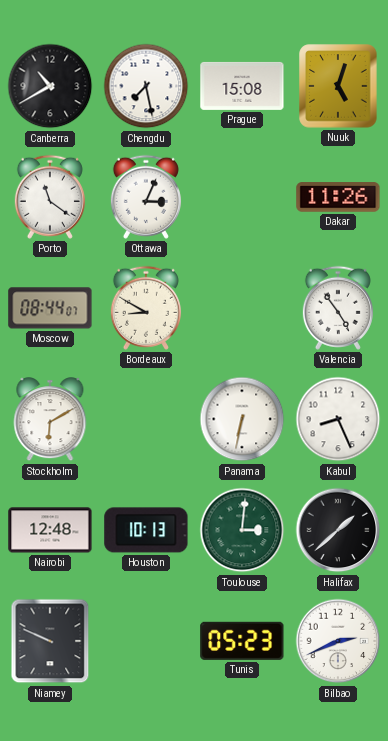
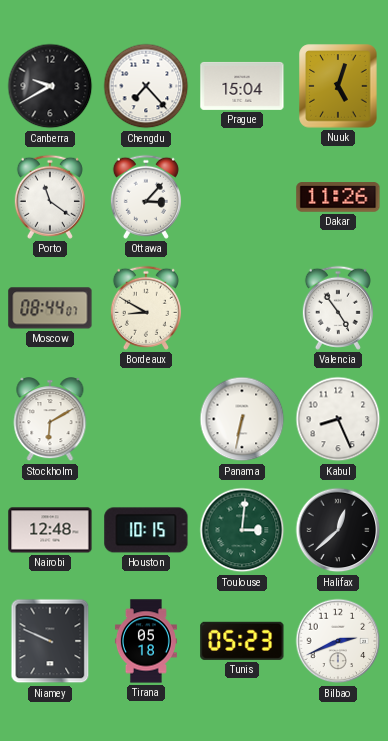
Canberra: 10:40 -> 9:40 (50, 86)
Chengdu: 7:28 -> 7:23 (146, 86)
Prague: 15:08 -> 15:04 (242, 86)
Ottawa: 3:04 -> 3:07 (146, 197)
Houston: 10:13 -> 10:15 (146, 530)
Halifax: 1:38 -> 12:38 (338, 530)
Tirana: none -> 05:18 (146, 641)
